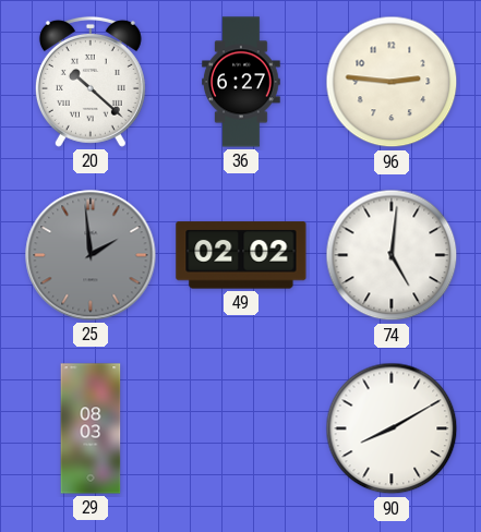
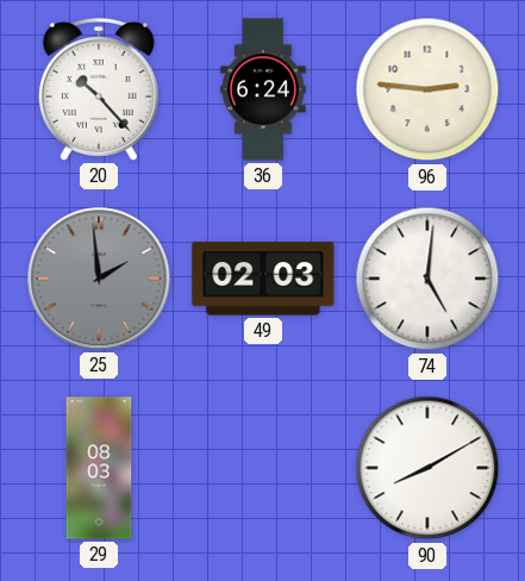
20: 10:22 -> 10:23 (99, 89)
36: 6:27 -> 6:24 (263, 89)
49: 02:02 -> 02:03 (263, 279)
